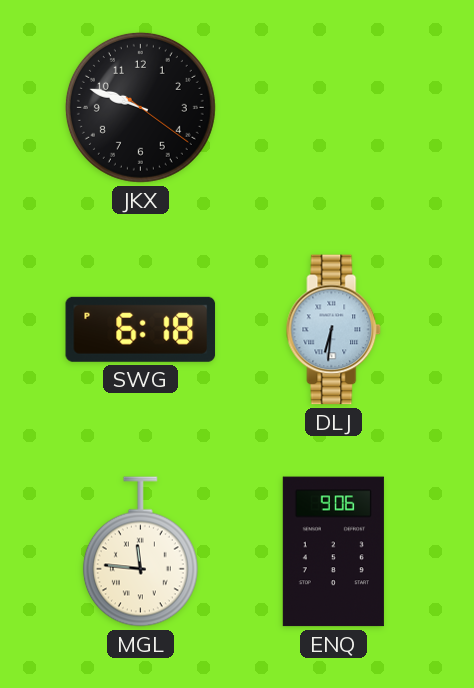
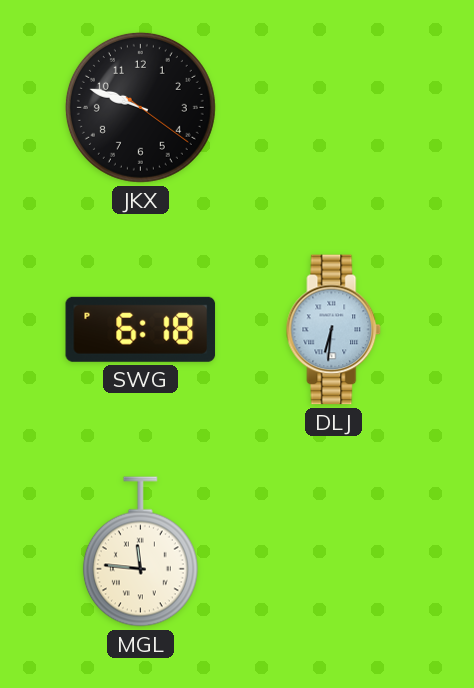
ENQ: 9:06 -> none (333, 552)
